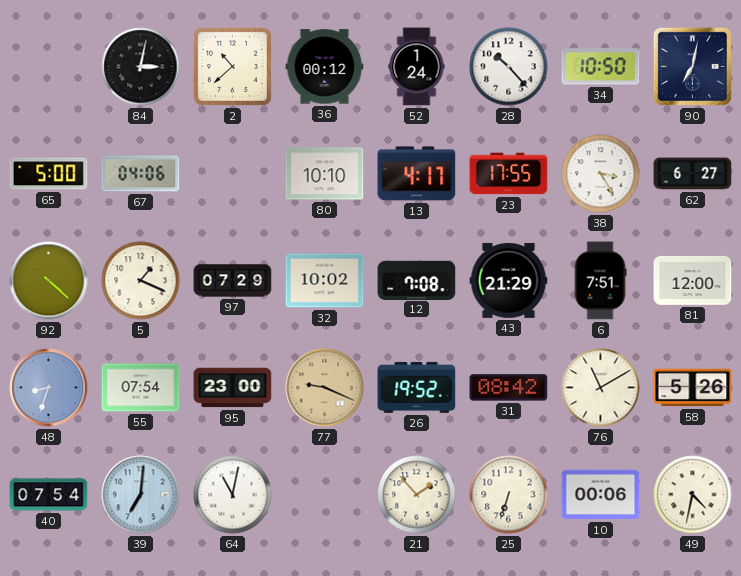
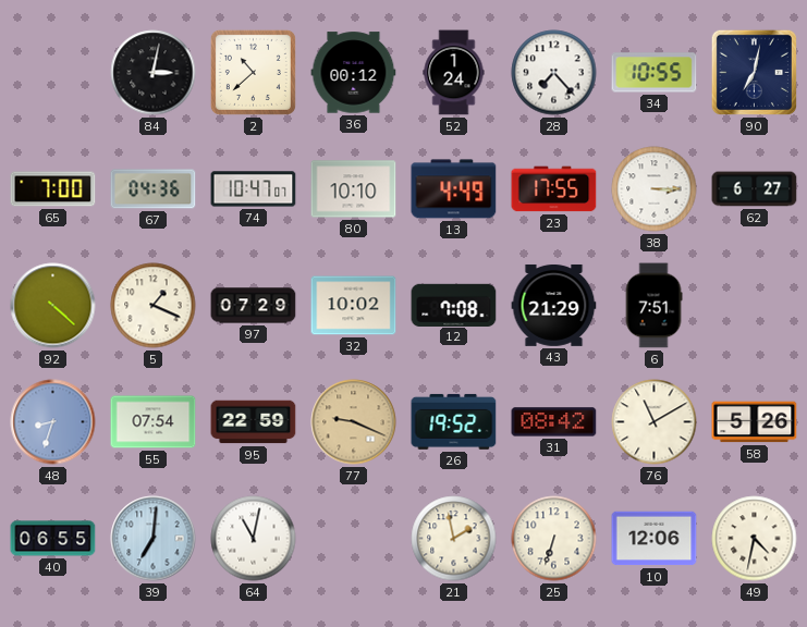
28: 10:23 -> 7:23 (554, 73)
34: 10:50 -> 10:55 (655, 73)
65: 5:00 -> 7:00 (53, 189)
67: 04:06 -> 04:36 (154, 189)
74: none -> 10:47 (254, 189)
13: 4:17 -> 4:49 (454, 189)
38: 3:25 -> 3:15 (655, 189)
81: 12:00 -> none (693, 280)
95: 23:00 -> 22:59 (254, 422)
40: 07:54 -> 06:55 (53, 539)
21: 1:53 -> 1:58 (454, 539)
10: 00:06 -> 12:06 (655, 539)
